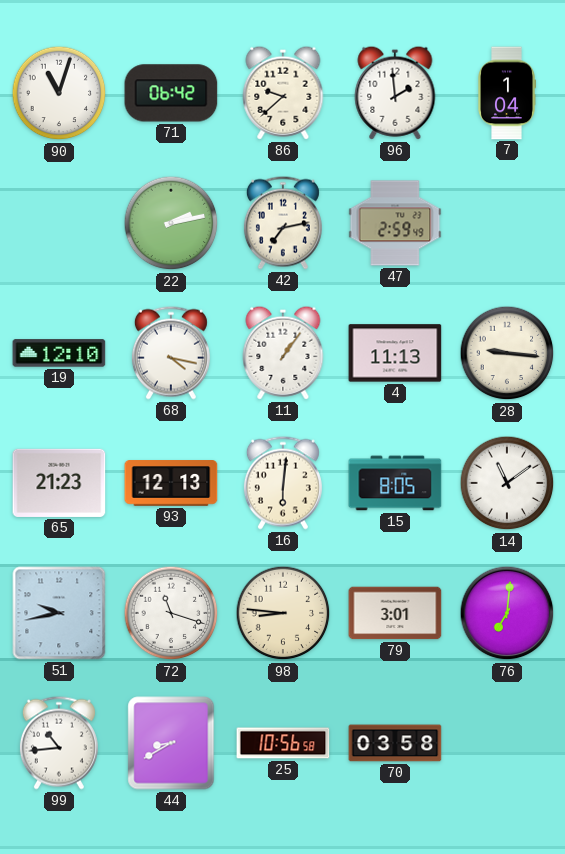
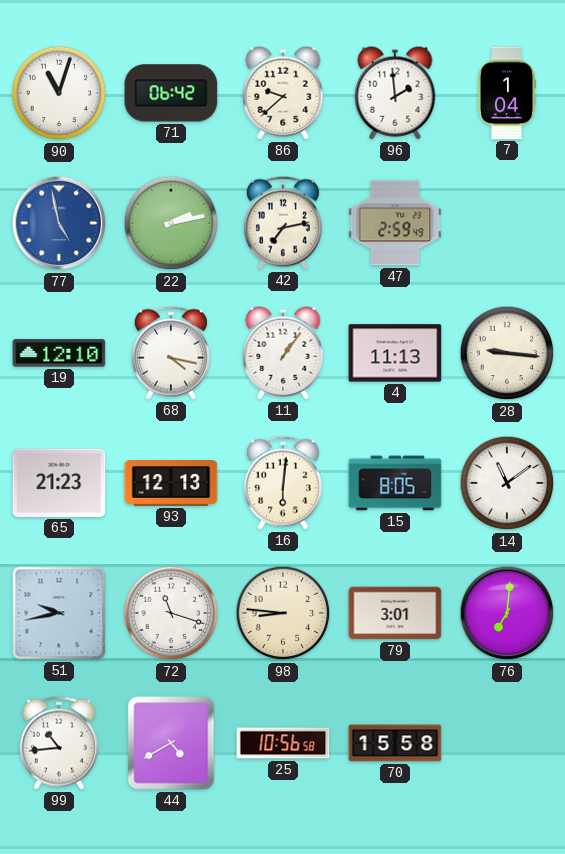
77: none -> 4:58 (59, 223)
44: 8:40 -> 4:40 (171, 743)
70: 03:58 -> 15:58 (395, 743)
